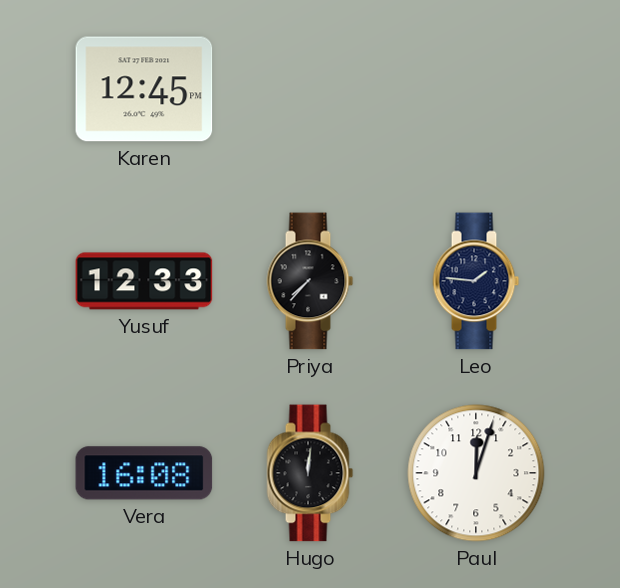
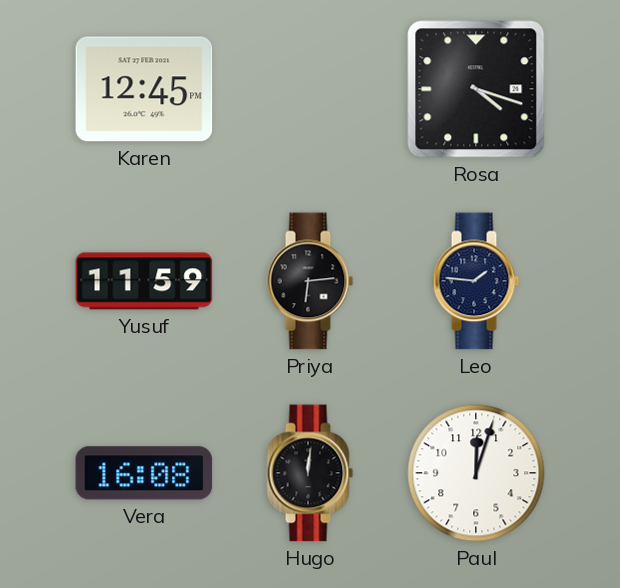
Rosa: none -> 4:18 (476, 89)
Yusuf: 12:33 -> 11:59 (144, 281)
Priya: 7:37 -> 6:14 (310, 281)
